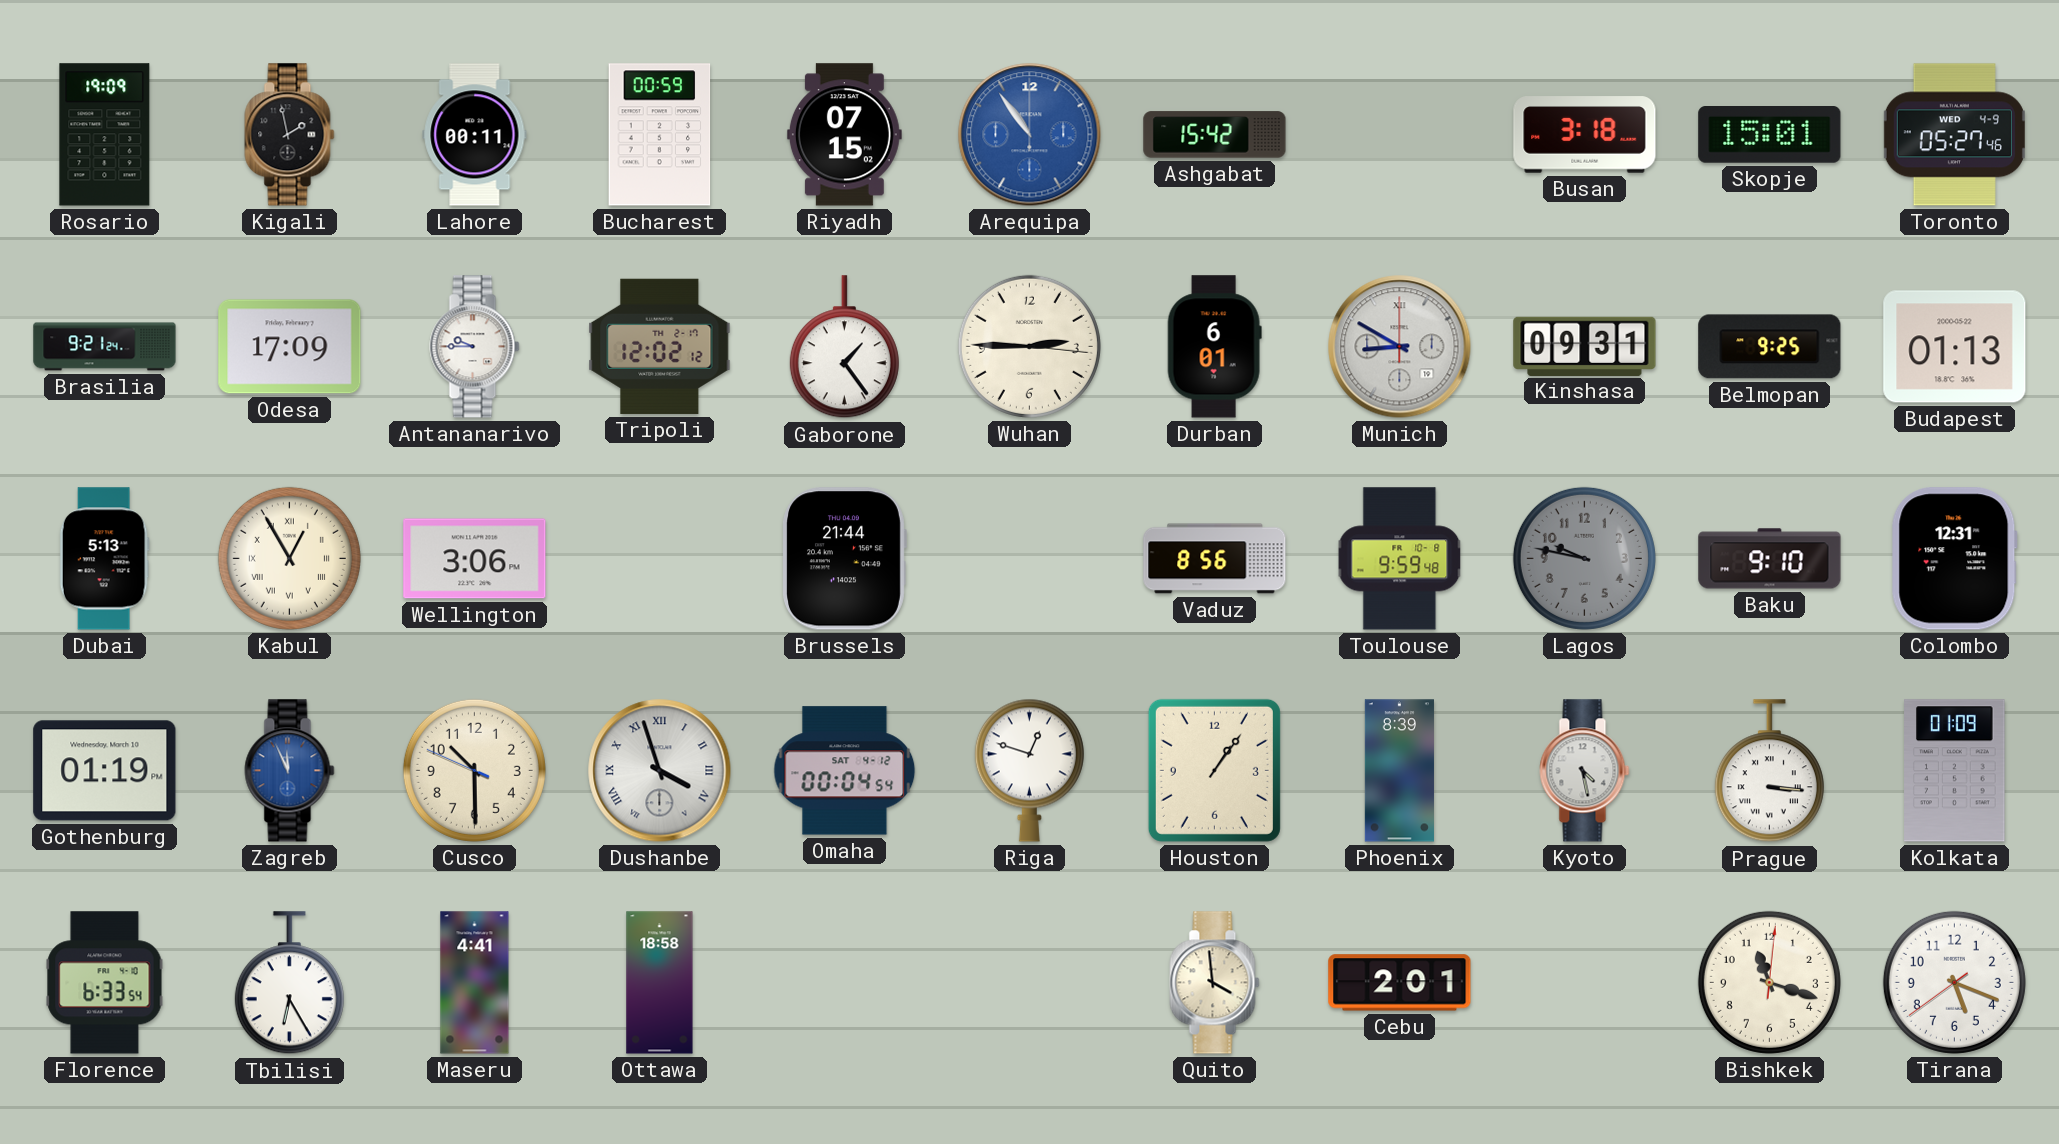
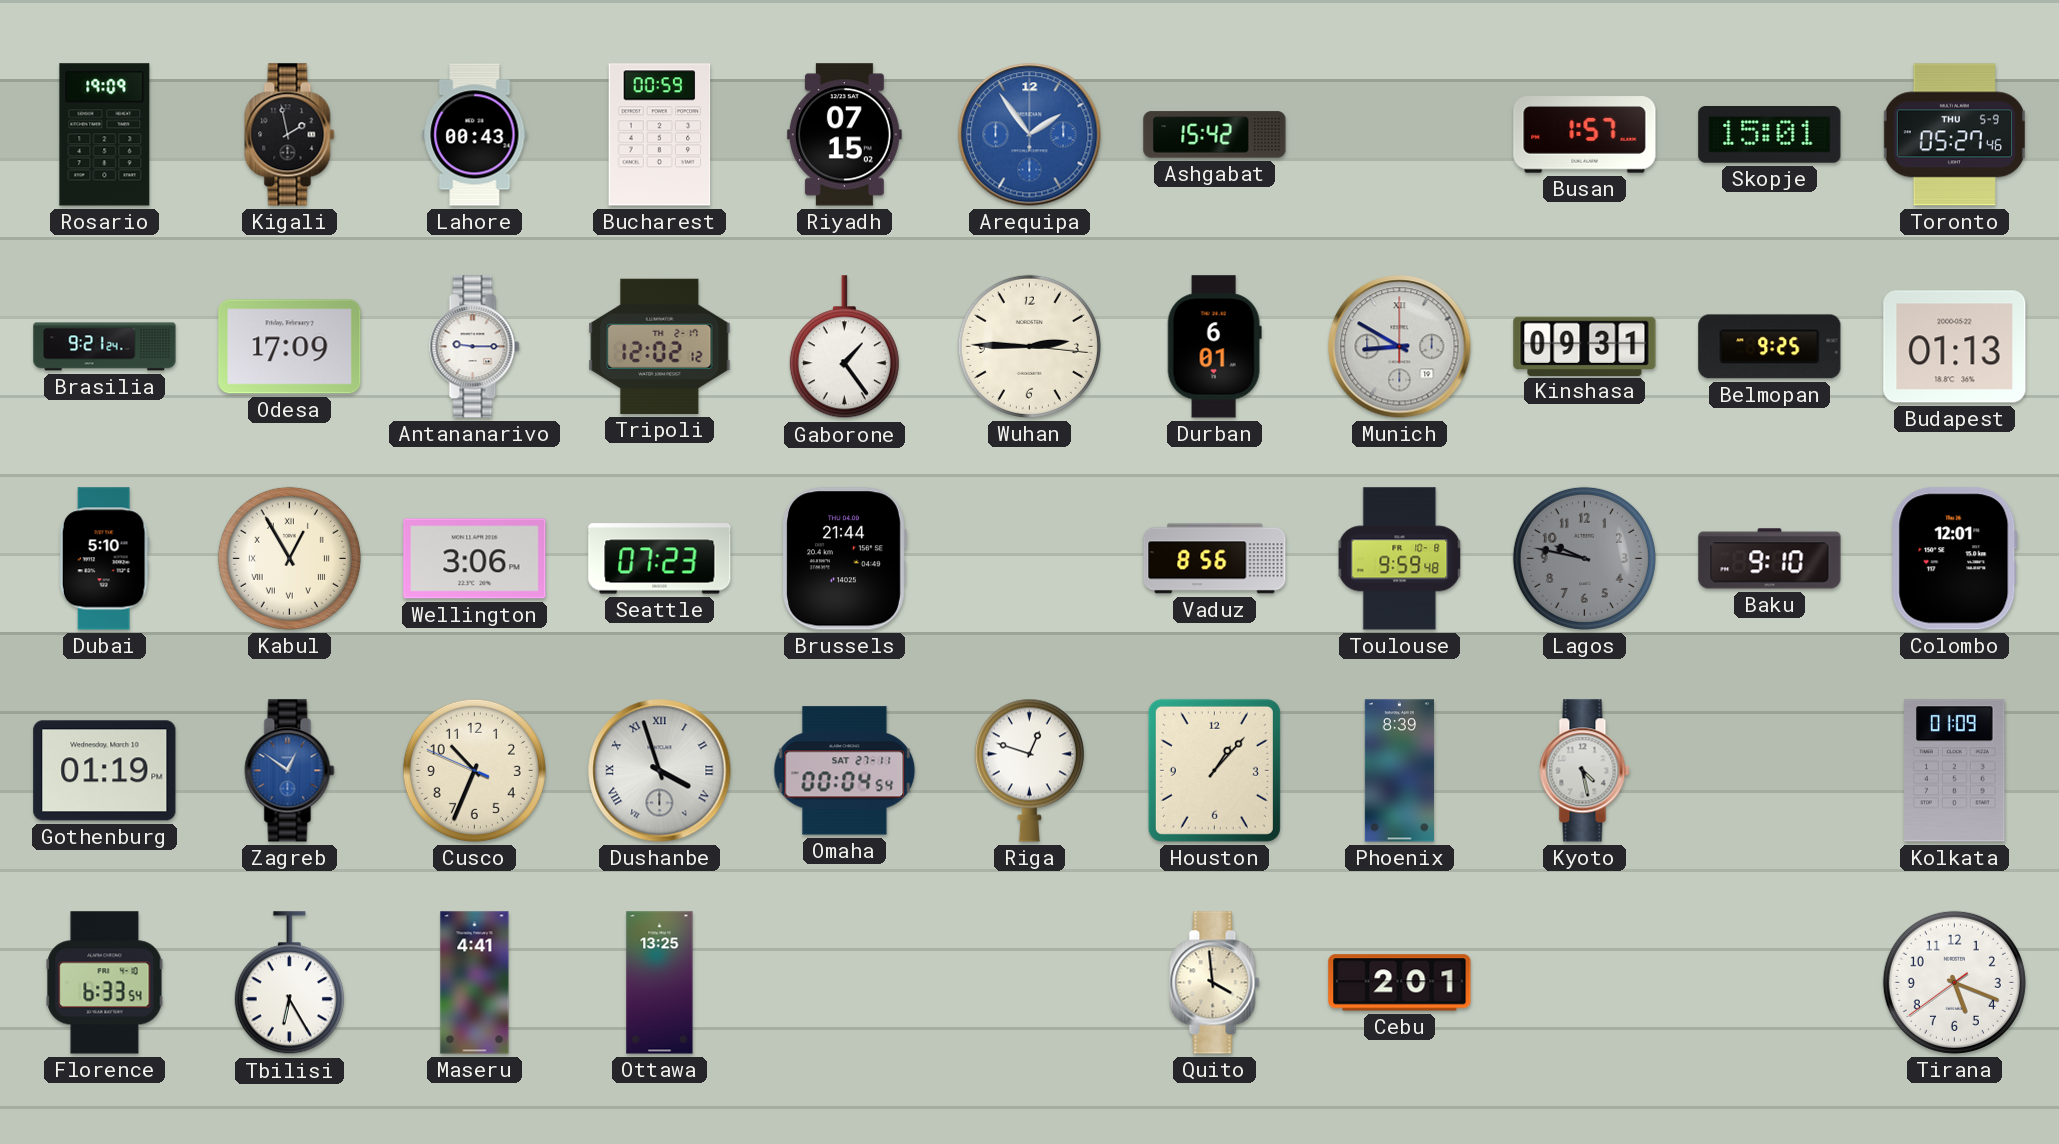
Lahore: 00:11 -> 00:43 (475, 135)
Arequipa: 10:54 -> 1:54 (1030, 135)
Busan: 3:18 -> 1:57 (1585, 135)
Toronto date: WED 4-9 -> THU 5-9 (1954, 135)
Antananarivo: 9:45 -> 9:15 (475, 347)
Dubai: 5:13 -> 5:10 (104, 559)
Seattle: none -> 07:23 (660, 559)
Colombo: 12:31 -> 12:01 (1954, 559)
Zagreb: 11:56 -> 12:51 (290, 771)
Cusco: 10:29 -> 10:33 (474, 770)
Omaha date: SAT 4-12 -> SAT 27-11 (845, 771)
Houston: 1:06 -> 1:07 (1214, 770)
Prague: 3:16 -> none (1769, 771)
Ottawa: 18:58 -> 13:25 (660, 983)
Bishkek: 11:18 -> none (1769, 982)
